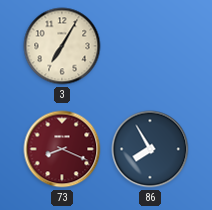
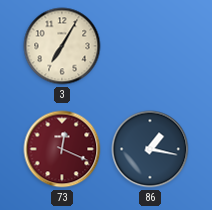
73: 8:19 -> 12:19 (62, 149)
86: 7:55 -> 1:17 (150, 149)
